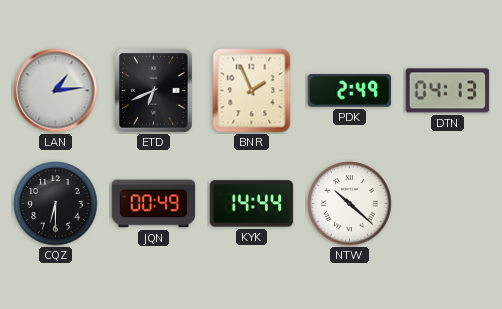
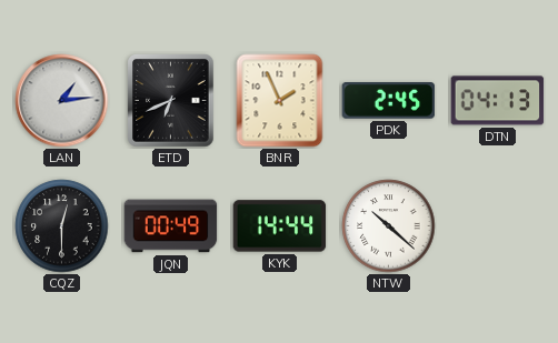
PDK: 2:49 -> 2:45 (389, 101)
CQZ: 6:30 -> 12:30 (62, 226)
